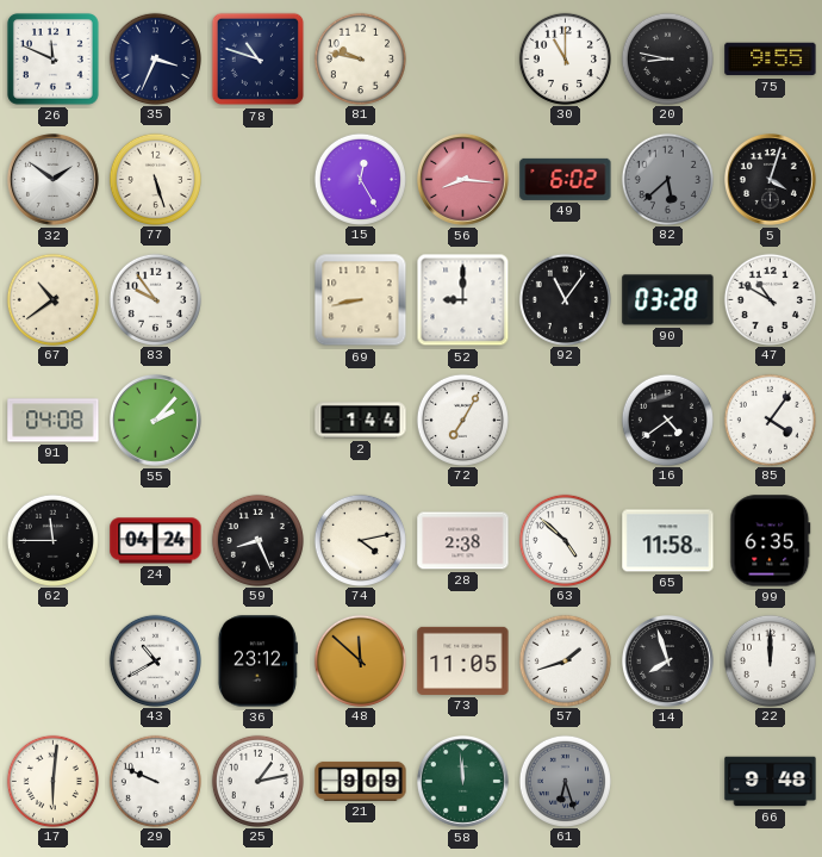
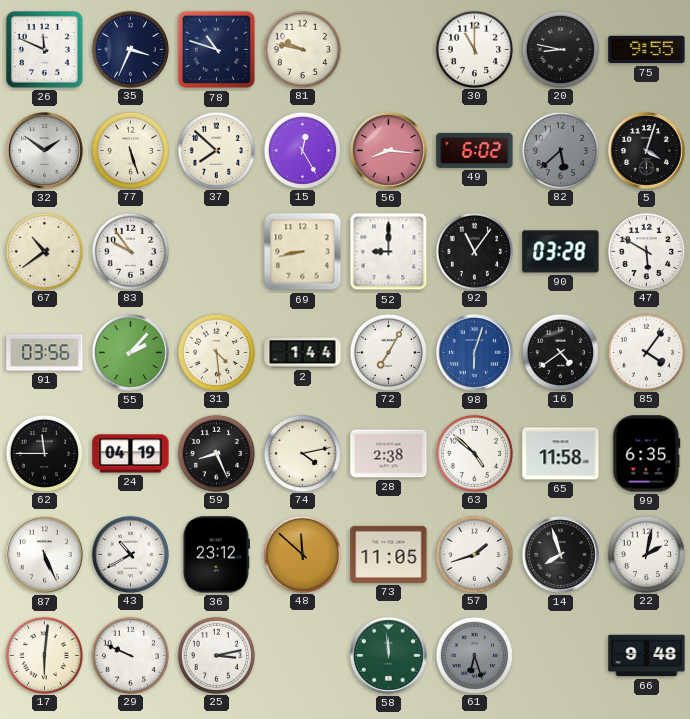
37: none -> 7:52 (216, 150)
47: 10:50 -> 5:50 (646, 251)
91: 04:08 -> 03:56 (45, 353)
31: none -> 4:29 (216, 352)
98: none -> 6:03 (475, 353)
24: 04:24 -> 04:19 (131, 454)
87: none -> 5:26 (45, 555)
22: 12:00 -> 2:02 (646, 554)
25: 1:13 -> 3:13 (216, 655)
21: 9:09 -> none (361, 781)
